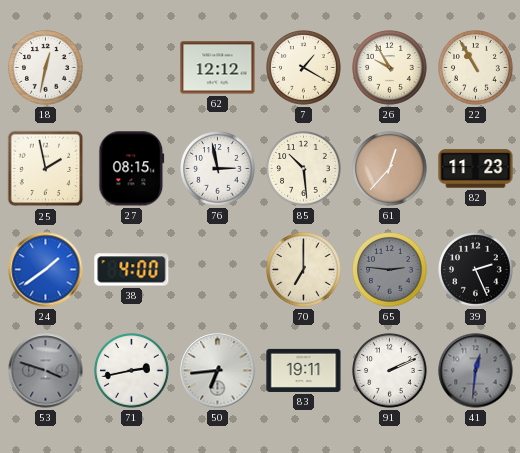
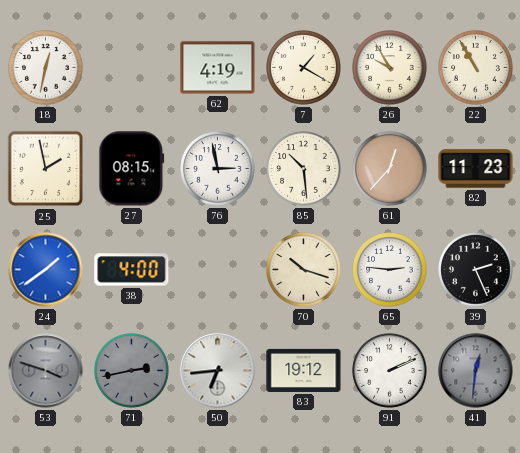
62: 12:12 -> 4:19 (218, 68)
70: 7:00 -> 10:18 (304, 270)
65 dial: grey -> white (390, 270)
71 dial: white -> grey (132, 371)
83: 19:11 -> 19:12 (304, 370)
